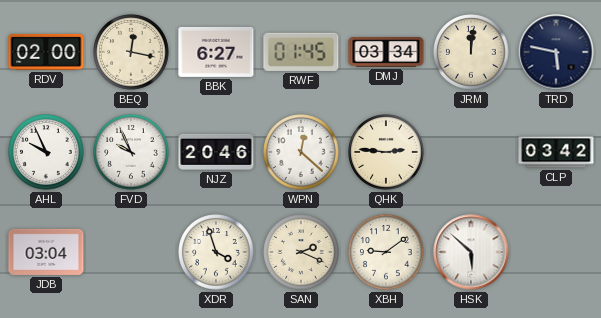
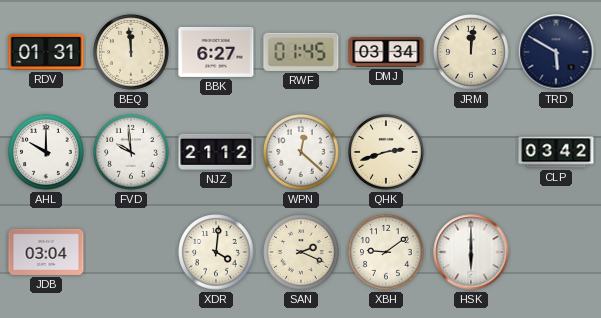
RDV: 02:00 -> 01:31 (46, 52)
BEQ: 12:17 -> 11:59 (131, 52)
TRD: 5:47 -> 5:50 (556, 52)
AHL: 9:56 -> 10:00 (46, 152)
FVD: 9:56 -> 9:59 (131, 152)
NJZ: 20:46 -> 21:12 (216, 152)
QHK: 2:46 -> 2:42 (386, 152)
XDR: 3:57 -> 4:01 (216, 252)
HSK: 5:52 -> 6:00 (471, 252)
